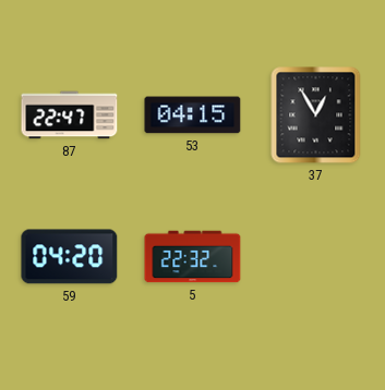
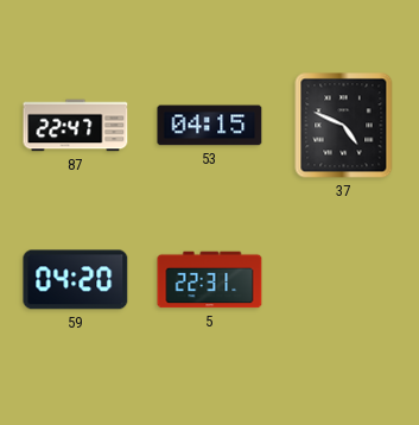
37: 12:55 -> 4:49 (344, 126)
5: 22:32 -> 22:31 (210, 280)
